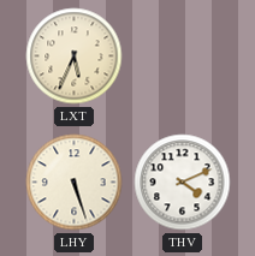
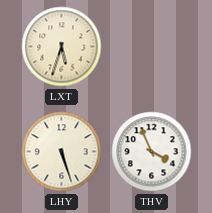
LXT: 5:34 -> 5:33 (62, 47)
THV: 4:11 -> 3:56 (152, 152)
